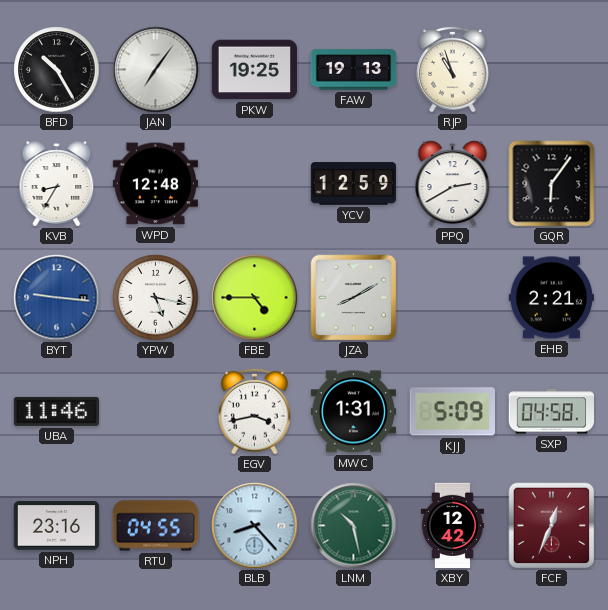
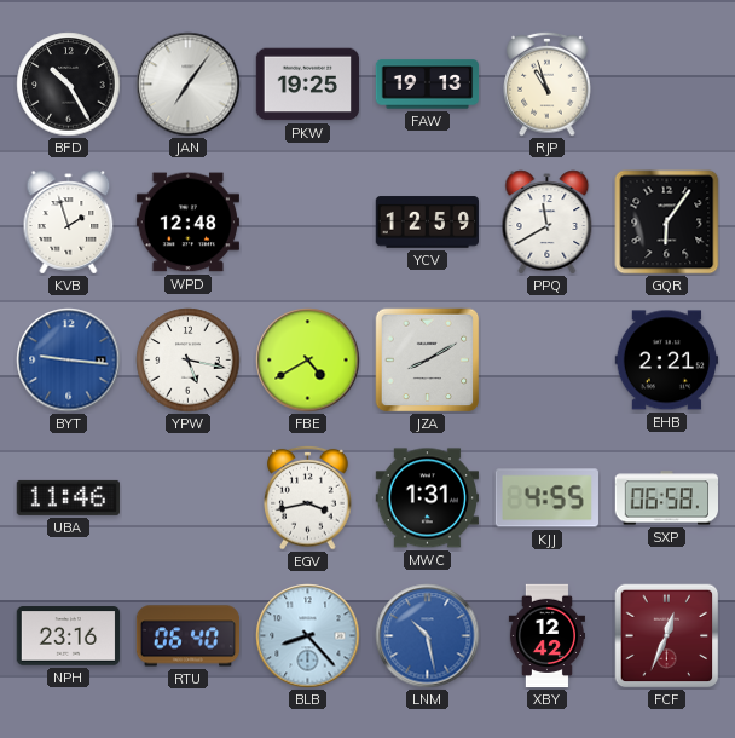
KVB: 8:35 -> 1:57 (69, 223)
PPQ: 2:40 -> 11:40 (548, 223)
FBE: 4:45 -> 4:40 (308, 361)
KJJ: 5:09 -> 4:55 (546, 498)
SXP: 04:58 -> 06:58 (667, 498)
RTU: 04:55 -> 06:40 (189, 636)
LNM dial: green -> blue (428, 636)
